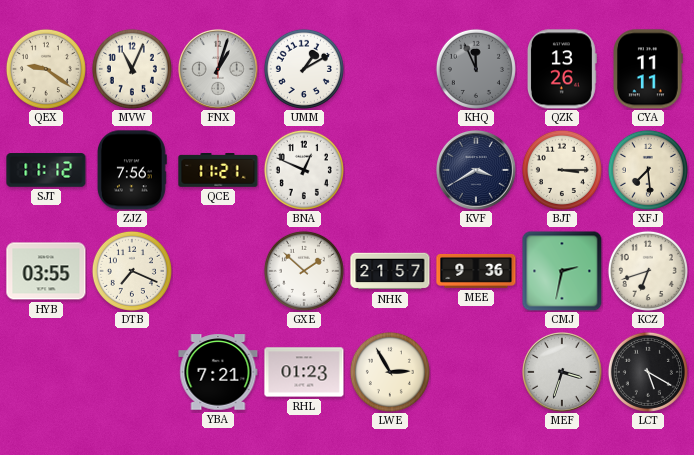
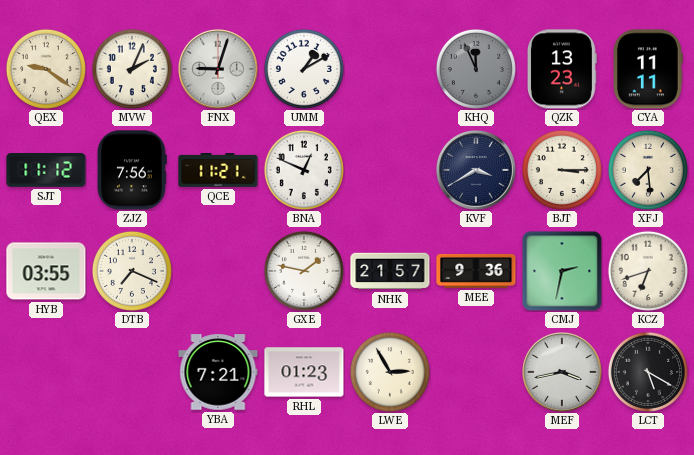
MVW: 11:04 -> 2:04 (132, 69)
FNX: 1:03 -> 9:03 (219, 70)
QZK: 13:26 -> 13:23 (562, 69)
GXE: 1:52 -> 1:47 (304, 271)
MEF: 3:33 -> 3:43 (563, 373)
